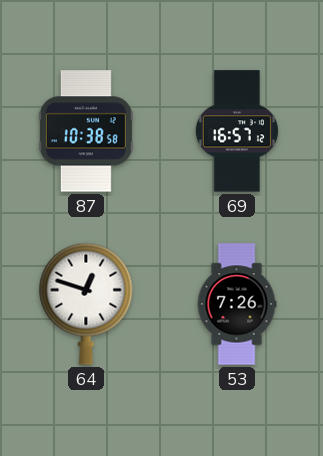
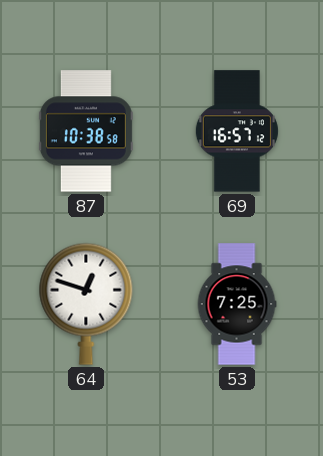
53: 7:26 -> 7:25 (237, 304)
